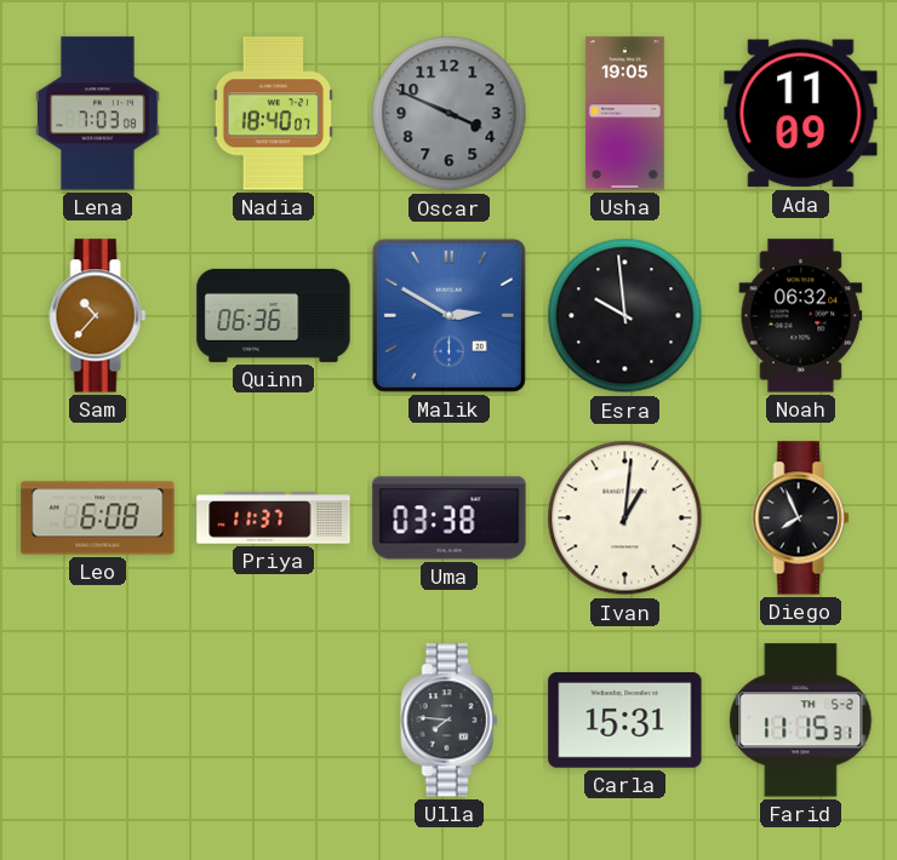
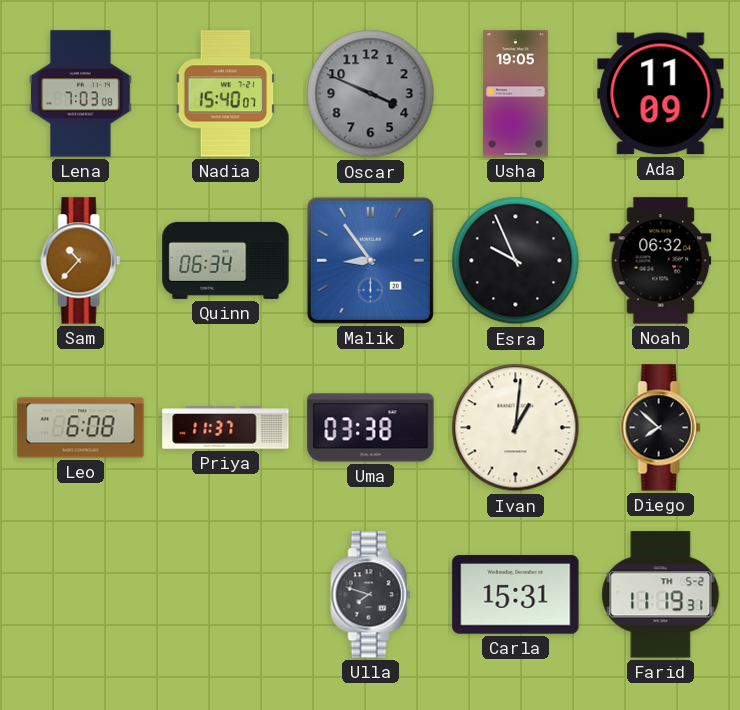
Nadia: 18:40 -> 15:40 (226, 94)
Quinn: 06:36 -> 06:34 (226, 260)
Malik: 2:50 -> 8:54 (370, 260)
Esra: 9:59 -> 9:56 (516, 261)
Diego: 7:56 -> 7:52 (661, 428)
Ulla: 7:46 -> 7:48 (371, 595)
Farid: 11:15 -> 11:19 (661, 595)
